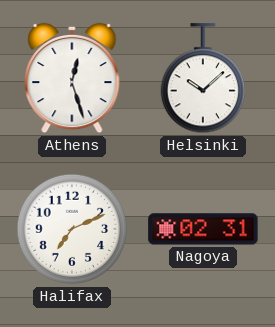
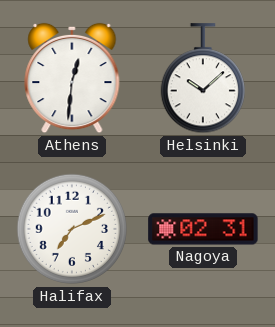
Athens: 12:27 -> 12:31 (72, 78)
